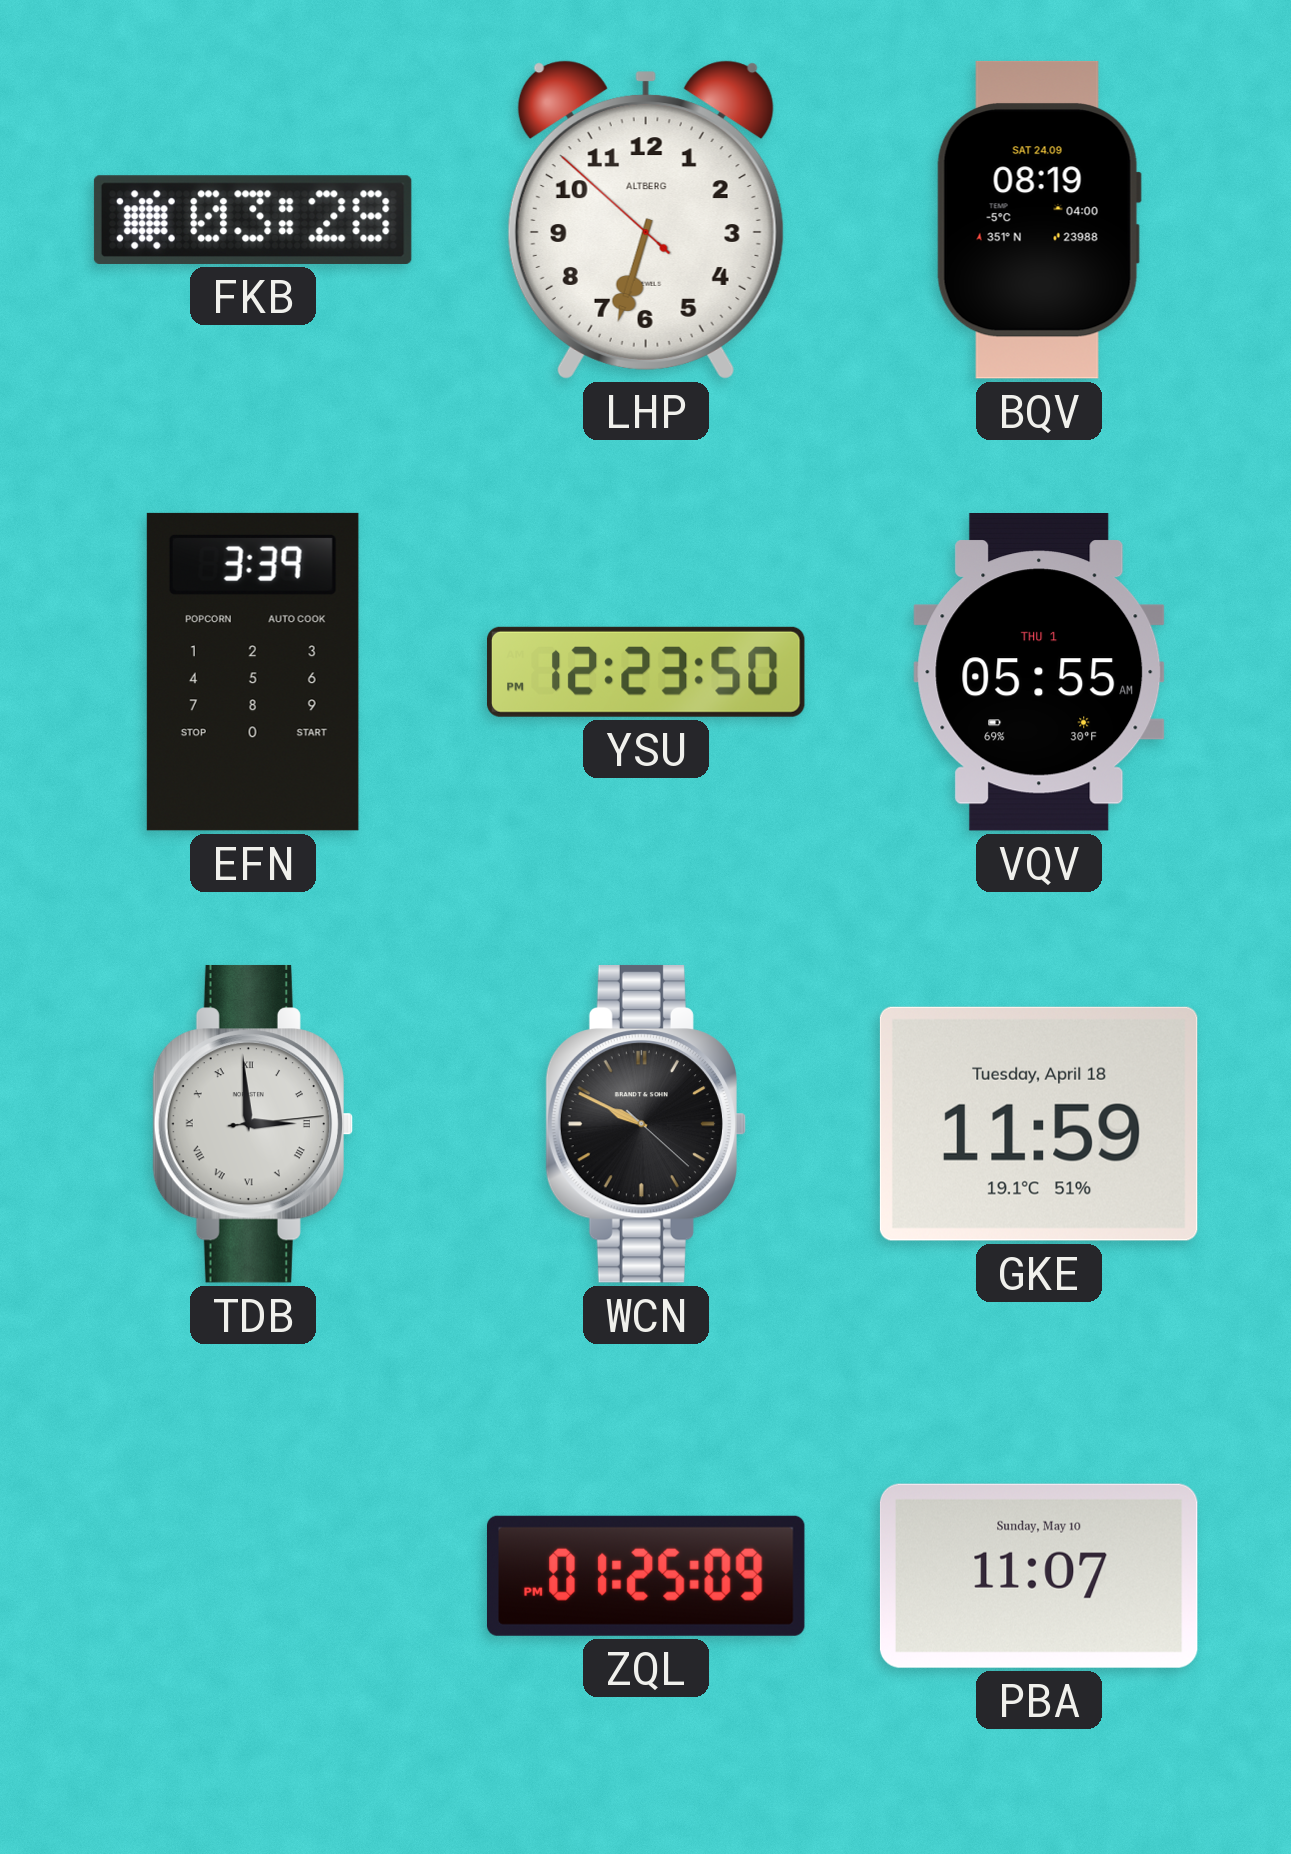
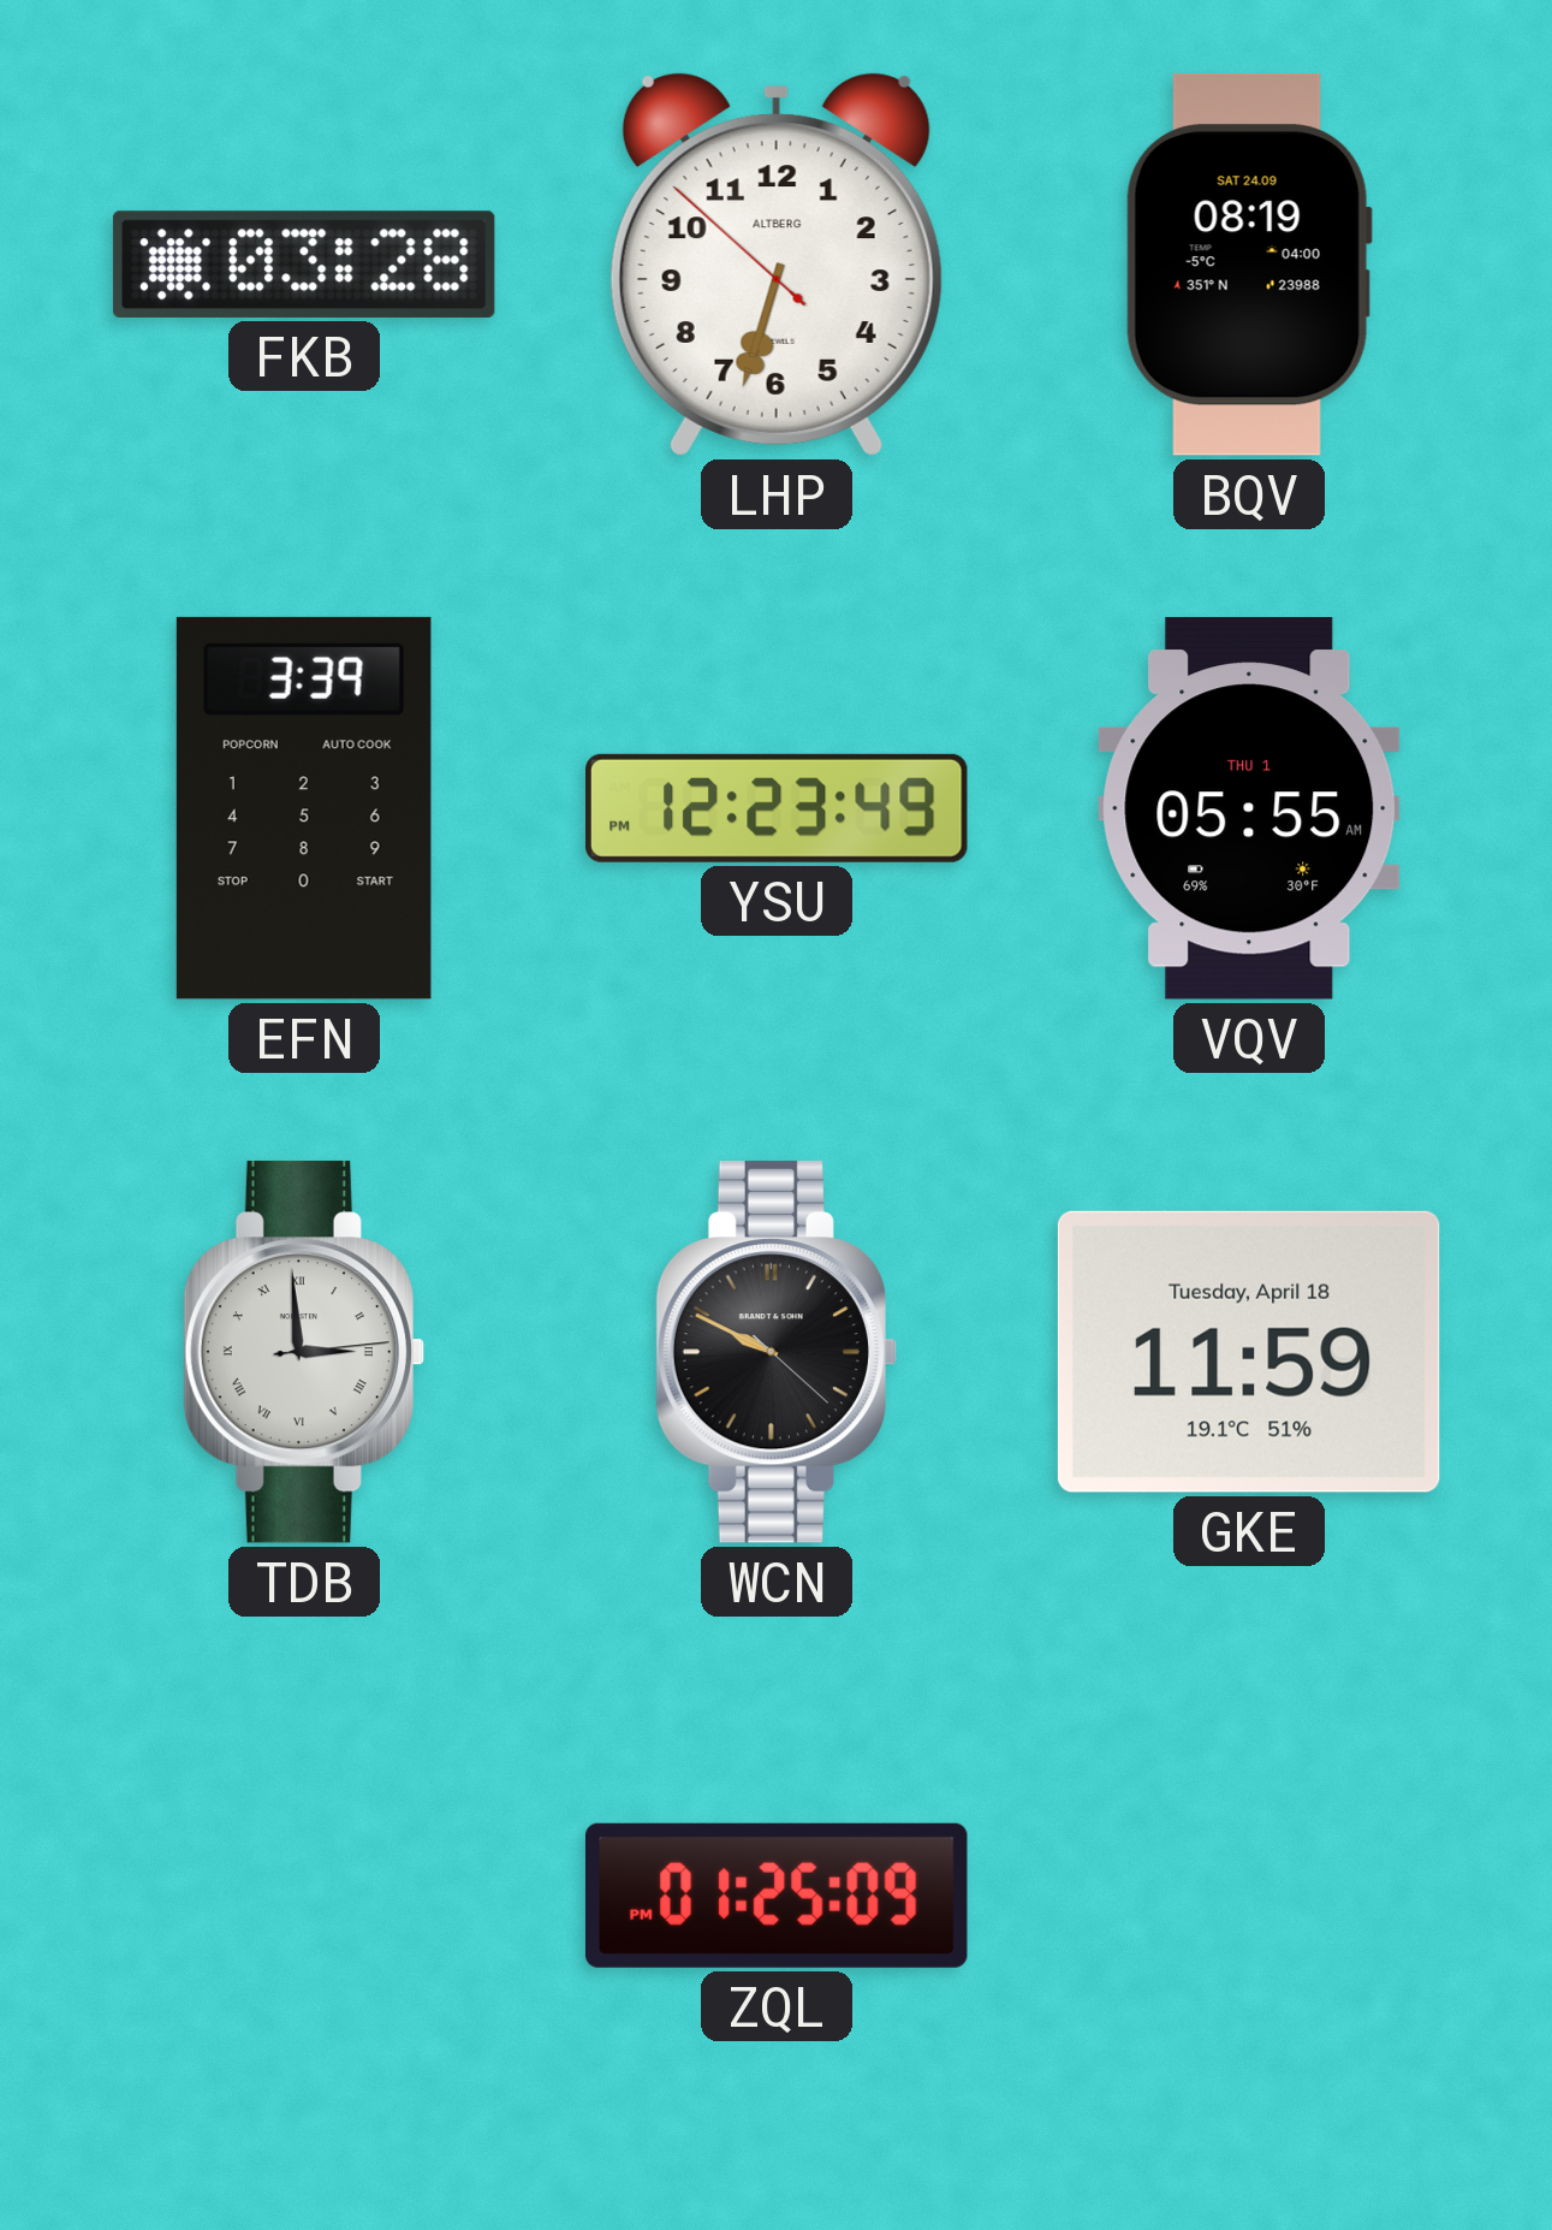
YSU: 12:23:50 PM -> 12:23:49 PM (778, 808)
PBA: 11:07 -> none (1039, 1576)
